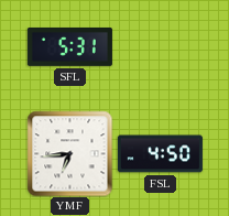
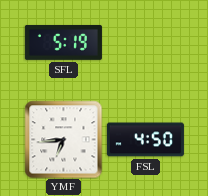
SFL: 5:31 -> 5:19 (63, 42)
